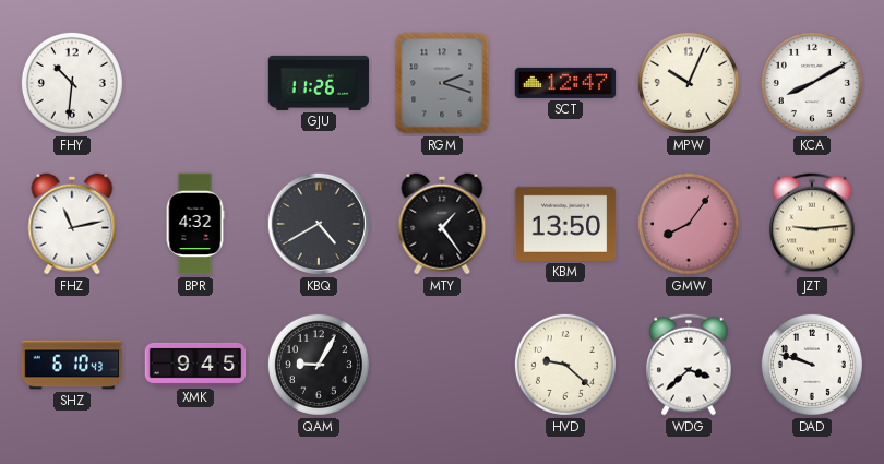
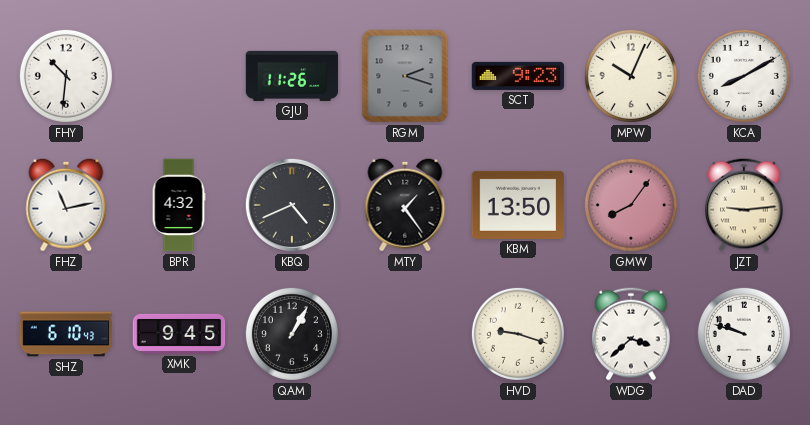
SCT: 12:47 -> 9:23 (518, 76)
KBQ: 4:40 -> 4:41 (292, 205)
QAM: 9:05 -> 1:05 (292, 334)
HVD: 9:22 -> 9:18 (518, 334)
